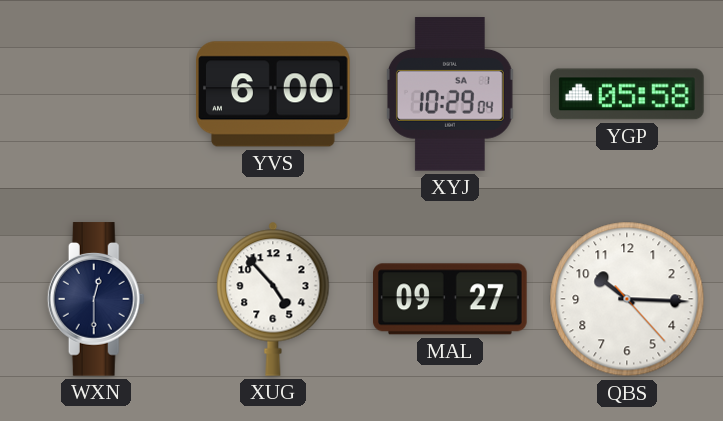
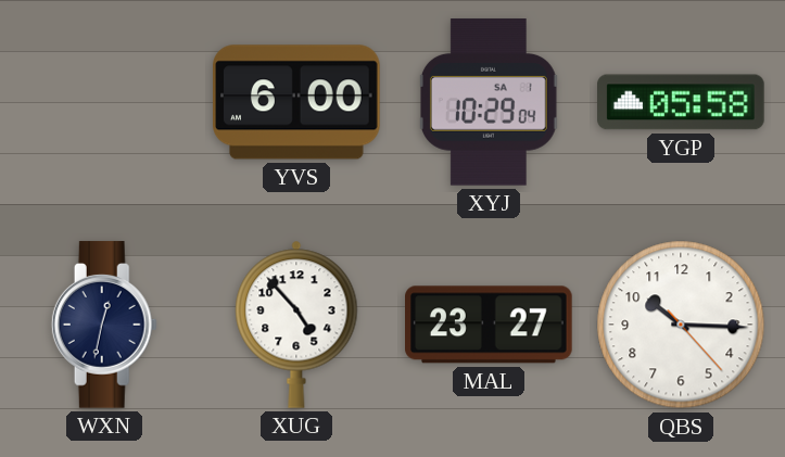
WXN: 12:30 -> 12:32 (104, 325)
MAL: 09:27 -> 23:27 (490, 325)
